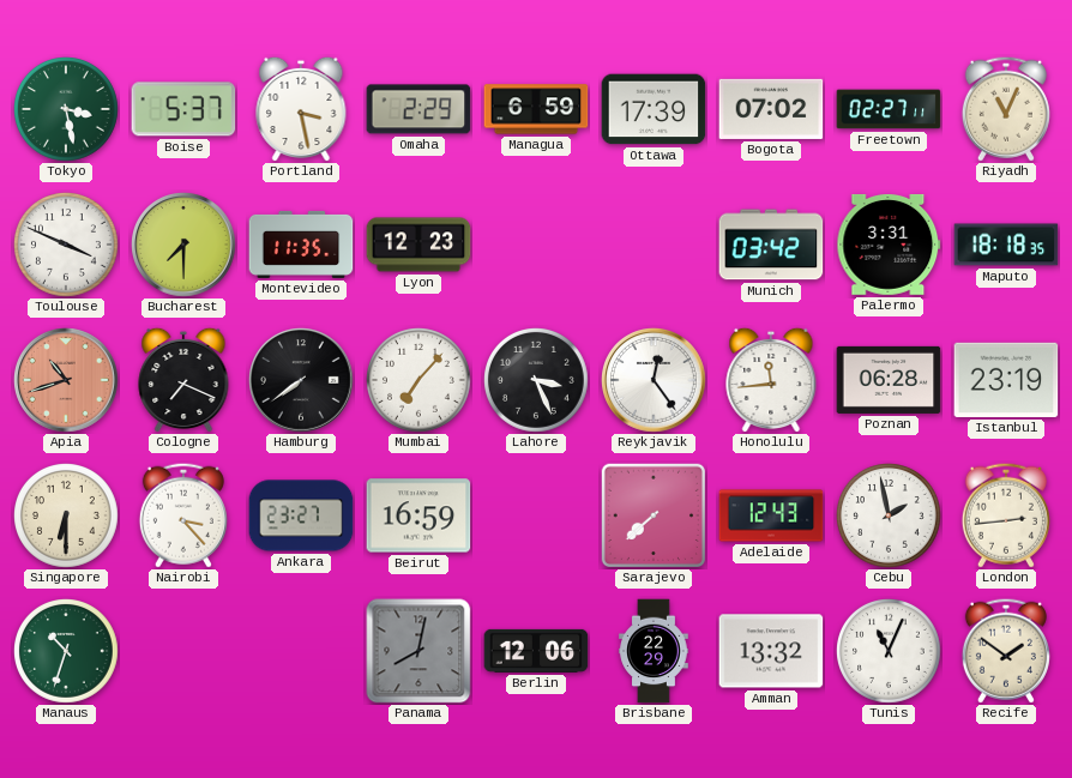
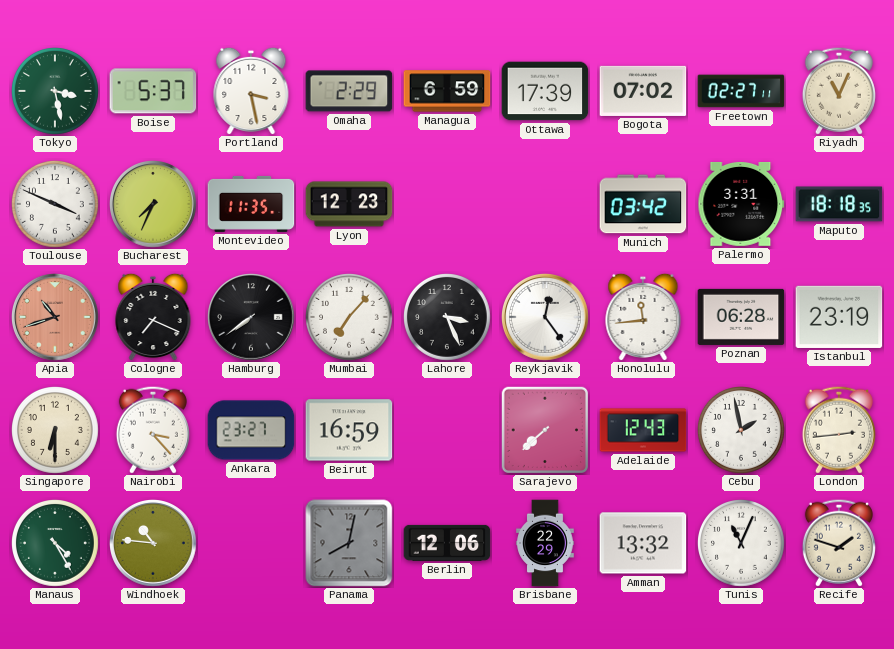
Bucharest: 7:30 -> 7:34 (154, 205)
Manaus: 10:33 -> 4:25 (56, 544)
Windhoek: none -> 10:46 (154, 544)
Recife: 1:51 -> 1:48 (839, 543)
